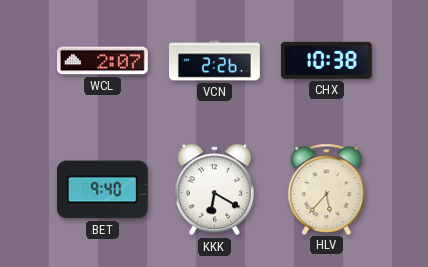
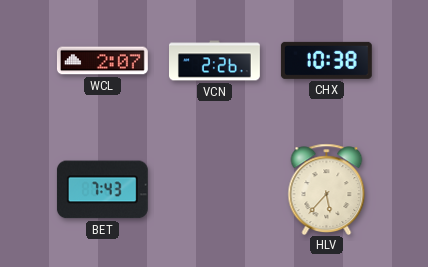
BET: 9:40 -> 7:43 (102, 190)
KKK: 6:20 -> none (214, 190)
